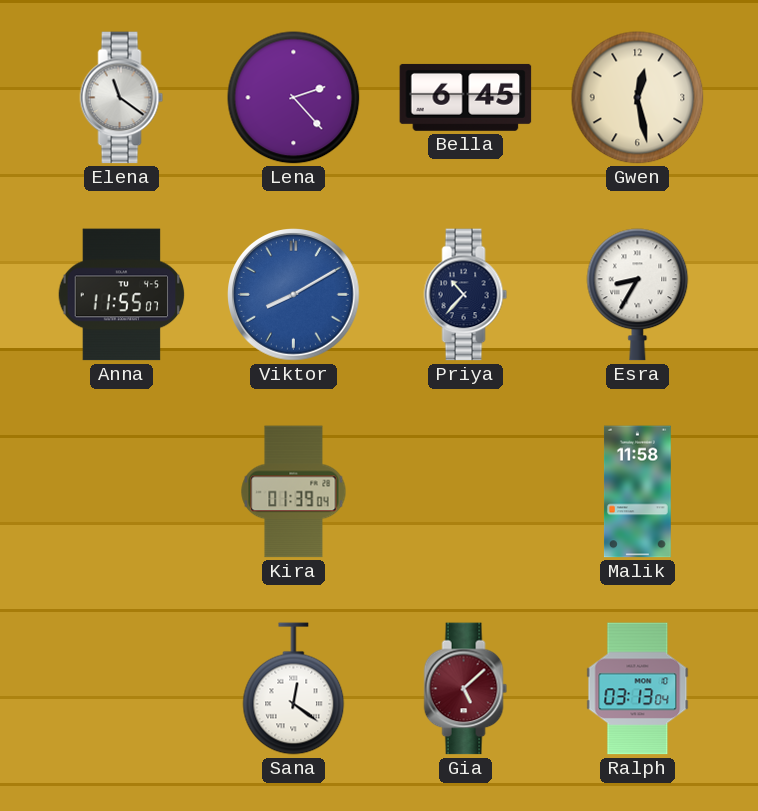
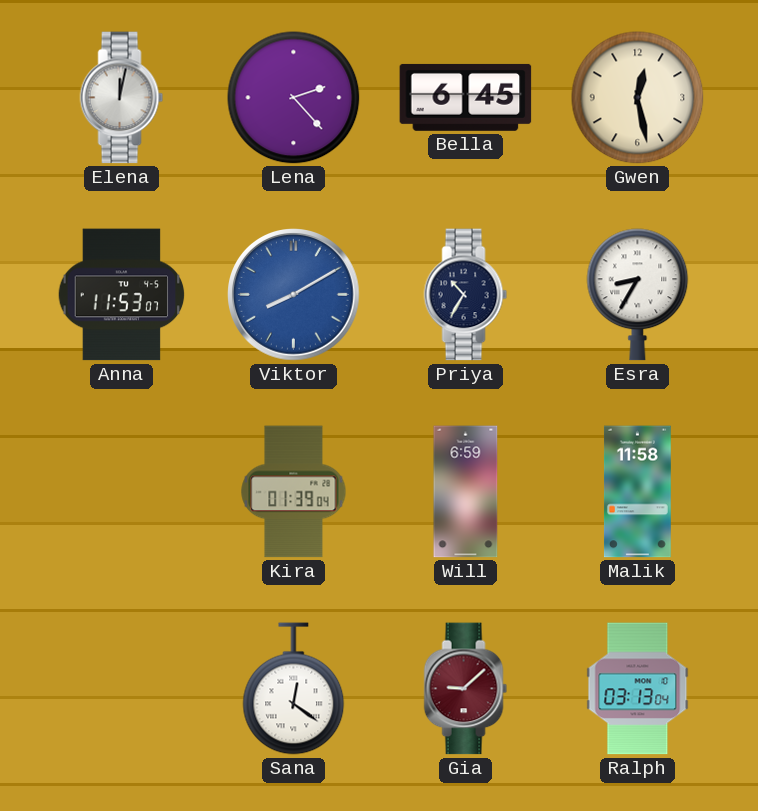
Elena: 11:21 -> 12:02 (122, 98)
Anna: 11:55 -> 11:53 (122, 295)
Priya: 10:37 -> 10:35 (466, 295)
Will: none -> 6:59 (466, 492)
Gia: 5:08 -> 9:08 (466, 689)
